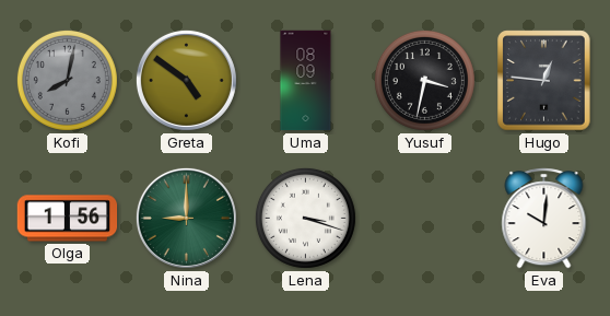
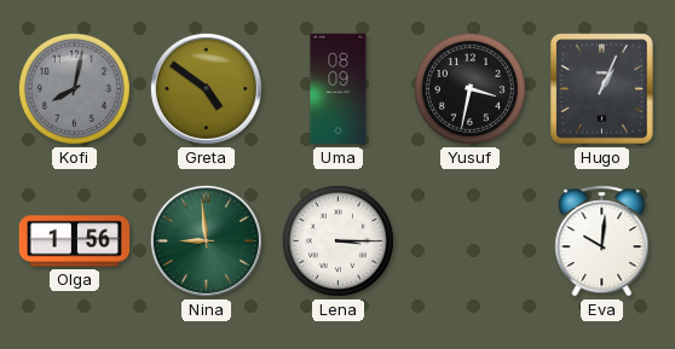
Hugo: 12:46 -> 1:04 (602, 89)
Nina: 9:00 -> 8:59 (206, 240)
Lena: 3:18 -> 3:15 (337, 240)
